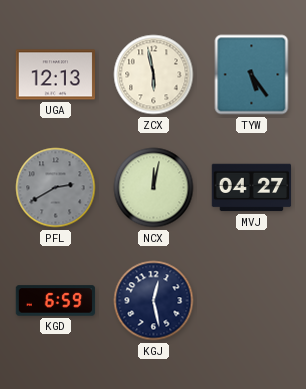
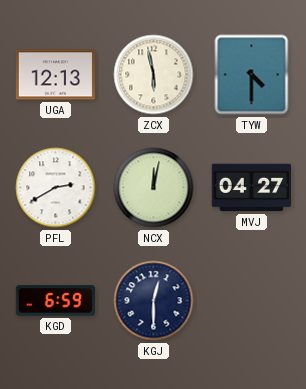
TYW: 5:24 -> 4:30 (252, 75)
PFL dial: grey -> white (56, 188)
KGJ: 12:28 -> 12:30 (154, 301)
